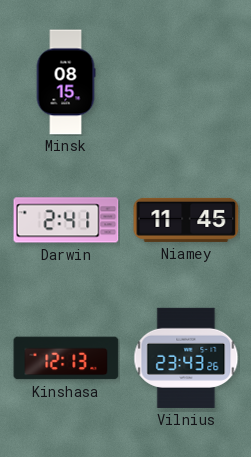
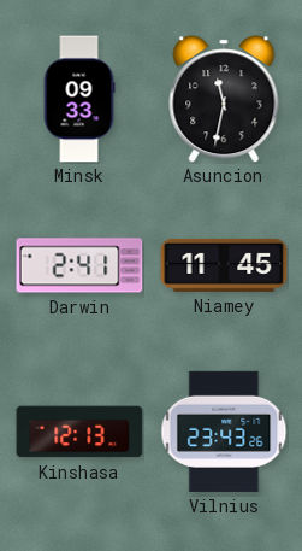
Minsk: 08:15 -> 09:33 (79, 99)
Asuncion: none -> 11:32 (224, 99)
